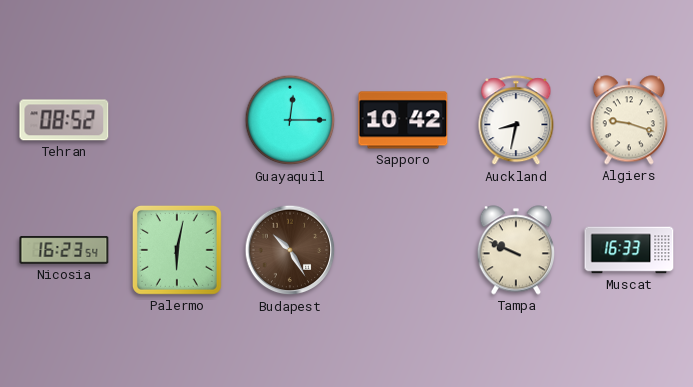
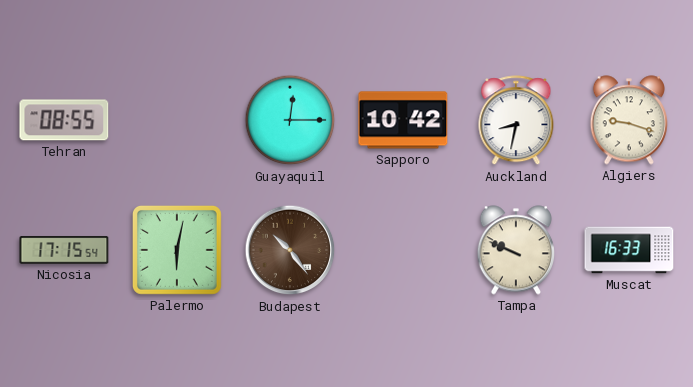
Tehran: 08:52 -> 08:55 (64, 120)
Nicosia: 16:23 -> 17:15 (64, 250)
Budapest: 10:25 -> 10:24 (290, 250)
